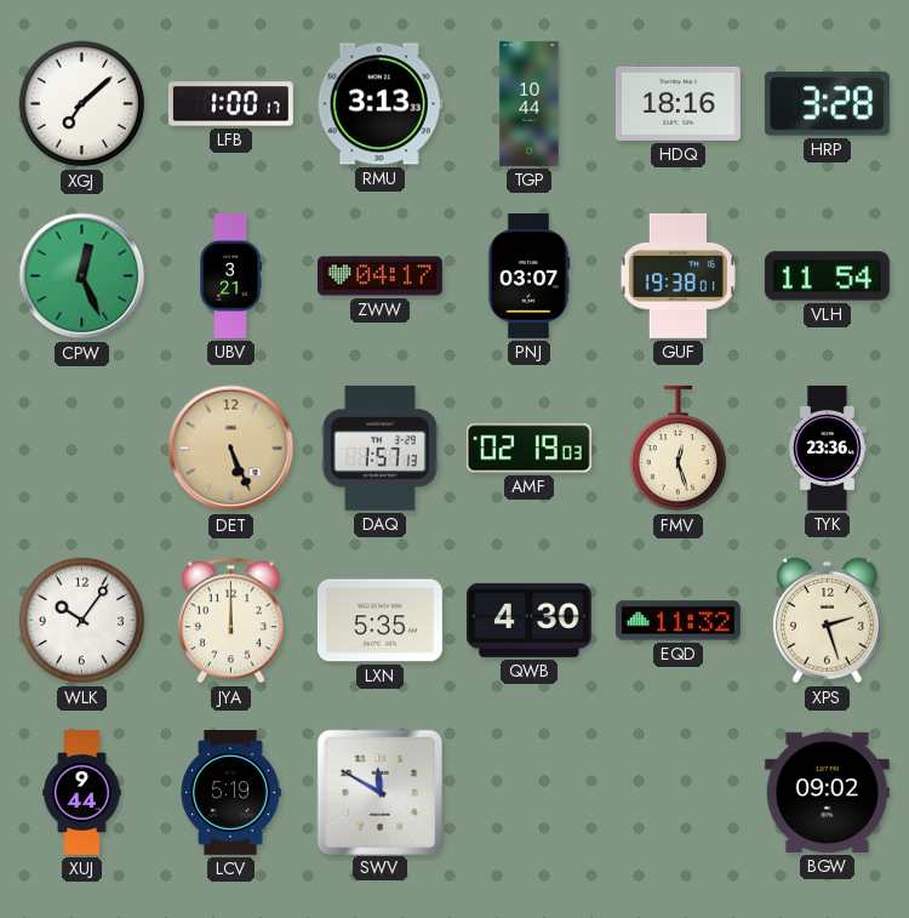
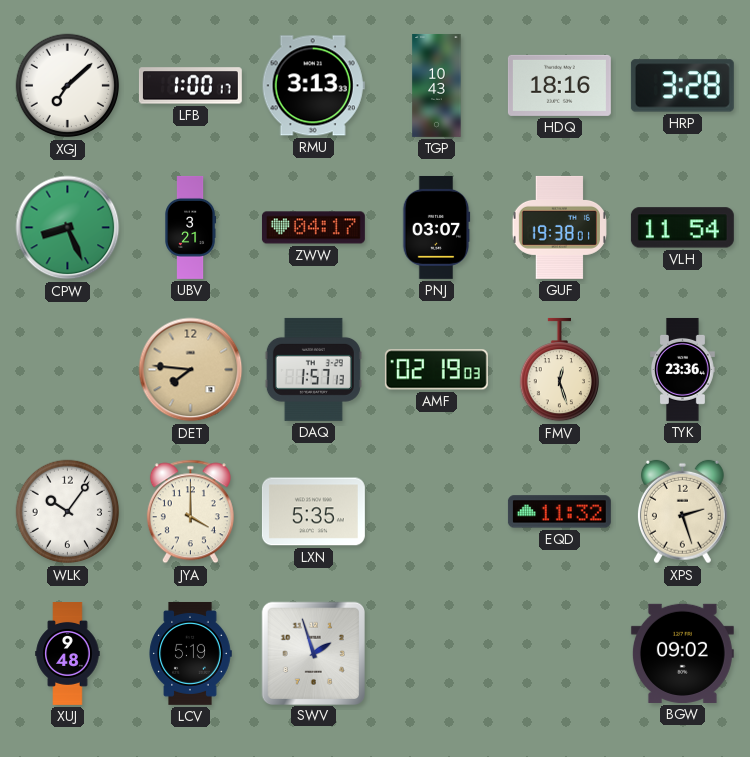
TGP: 10:44 -> 10:43 (437, 85)
CPW: 12:26 -> 8:26 (68, 228)
DET: 5:26 -> 7:46 (191, 370)
JYA: 12:00 -> 4:00 (190, 512)
QWB: 4:30 -> none (528, 620)
XUJ: 9:44 -> 9:48 (68, 654)
SWV: 11:50 -> 1:57 (313, 653)
